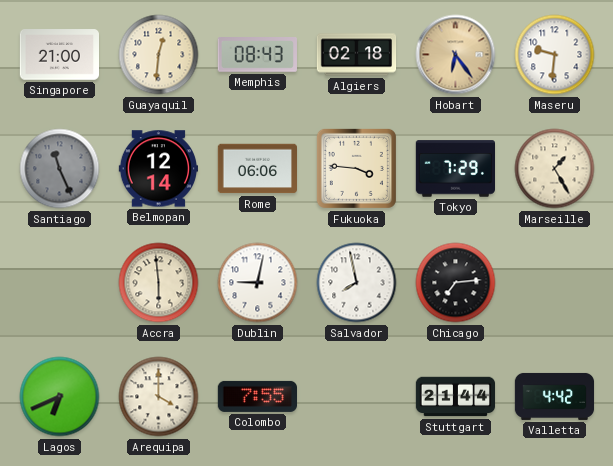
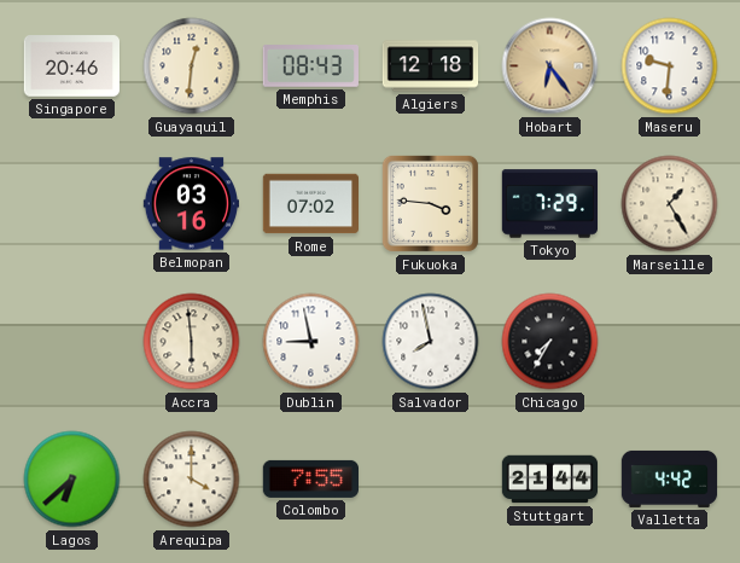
Singapore: 21:00 -> 20:46 (71, 66)
Algiers: 02:18 -> 12:18 (431, 66)
Santiago: 11:26 -> none (60, 169)
Belmopan: 12:14 -> 03:16 (191, 204)
Rome: 06:06 -> 07:02 (310, 204)
Dublin: 9:02 -> 8:58 (311, 342)
Chicago: 7:14 -> 7:35 (550, 342)
Lagos: 6:41 -> 6:38 (72, 480)
